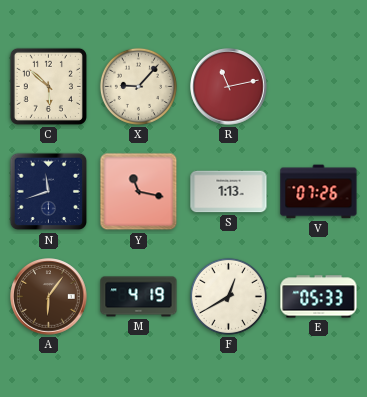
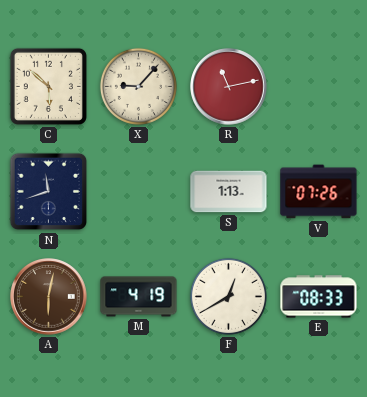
Y: 11:17 -> none (139, 192)
A: 6:06 -> 6:02 (49, 297)
E: 05:33 -> 08:33 (319, 297)
